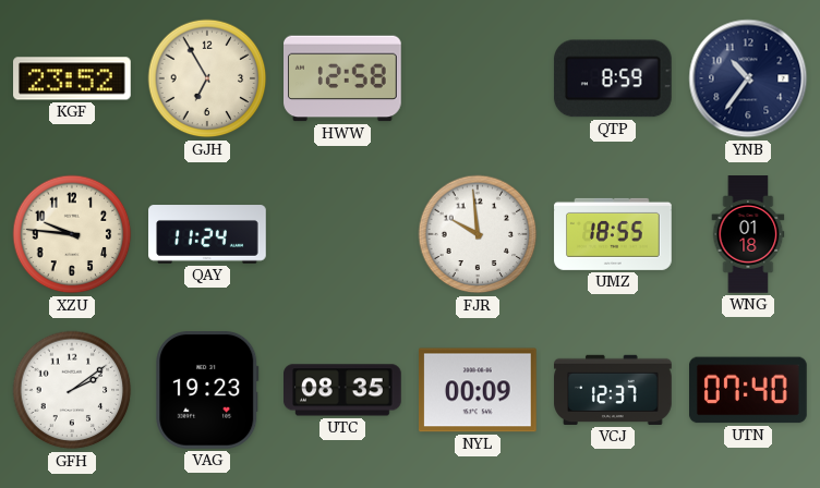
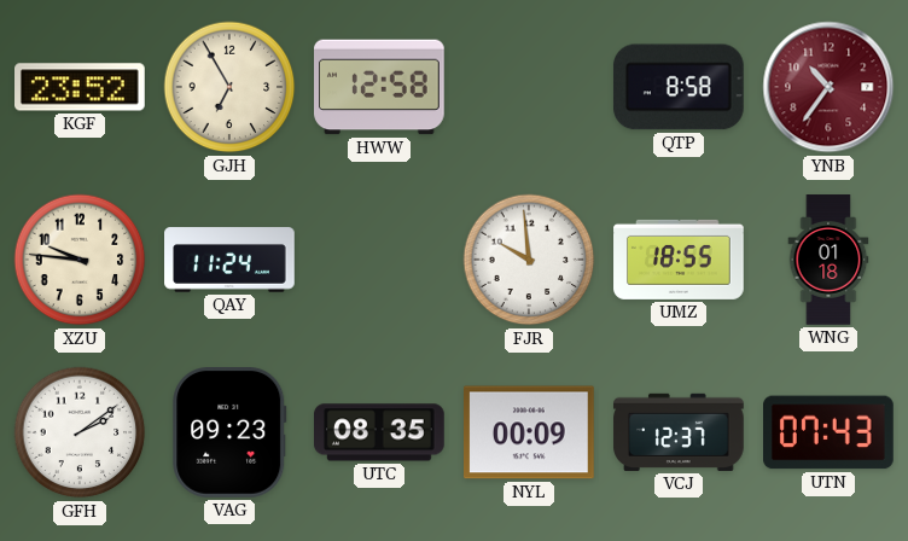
QTP: 8:59 -> 8:58 (679, 87)
YNB dial: navy -> burgundy (828, 87)
VAG: 19:23 -> 09:23 (229, 434)
UTN: 07:40 -> 07:43 (830, 432)
